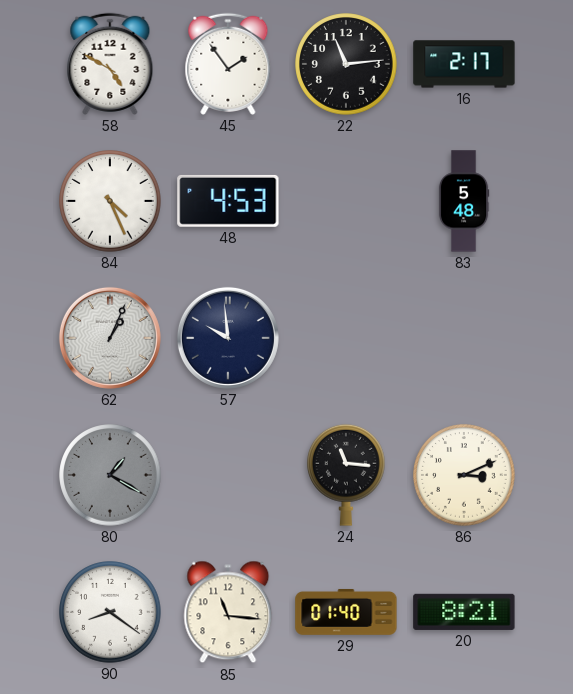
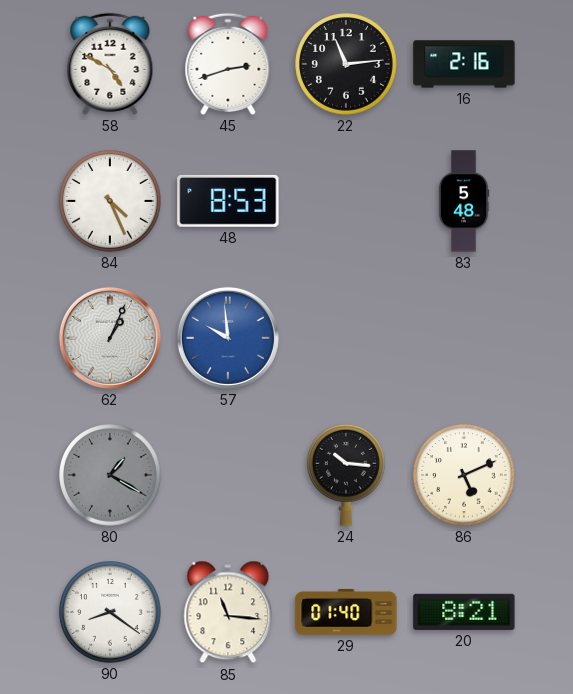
45: 1:54 -> 2:42 (228, 64)
16: 2:17 -> 2:16 (464, 64)
48: 4:53 -> 8:53 (228, 201)
57 dial: navy -> blue (228, 338)
24: 11:16 -> 10:16 (347, 475)
86: 3:11 -> 5:11 (464, 475)
